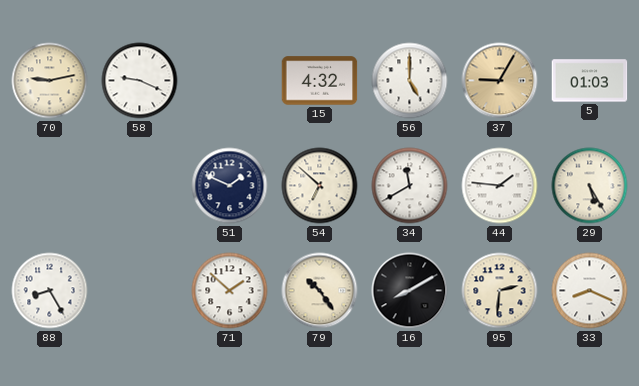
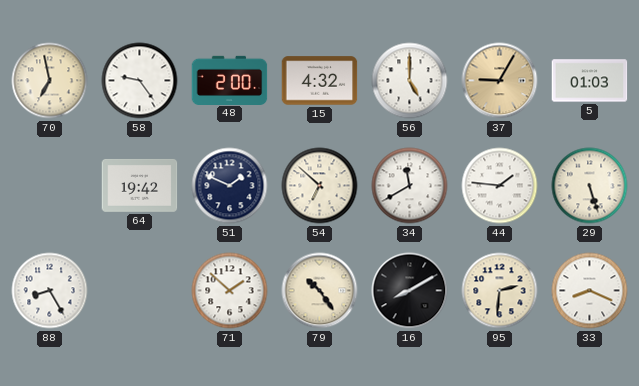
70: 9:13 -> 6:58 (50, 81)
58: 9:19 -> 9:24 (140, 81)
48: none -> 2:00 (230, 80)
64: none -> 19:42 (140, 185)
29: 5:25 -> 5:27 (590, 186)
